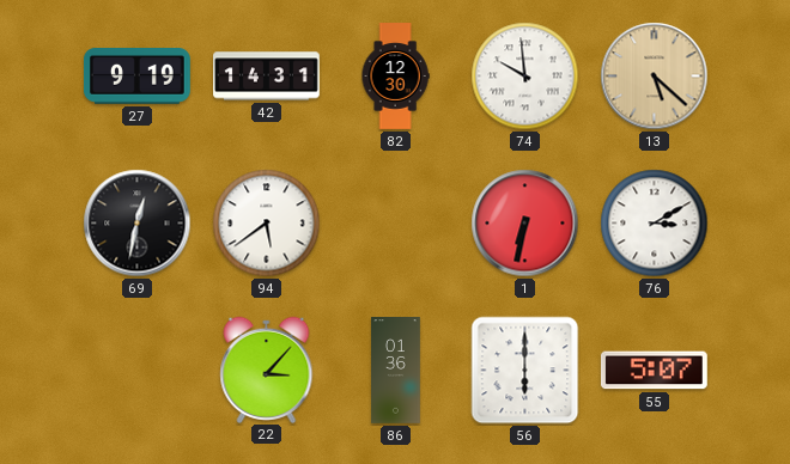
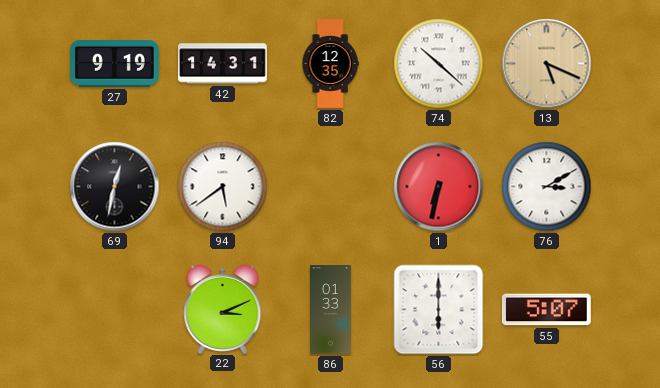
82: 12:30 -> 12:35 (330, 64)
74: 9:59 -> 10:22 (439, 64)
13: 5:22 -> 5:19 (547, 64)
22: 3:07 -> 3:11 (223, 309)
86: 01:36 -> 01:33 (331, 310)
